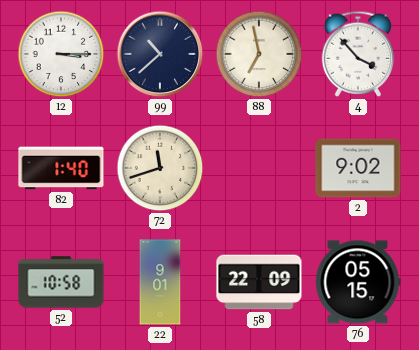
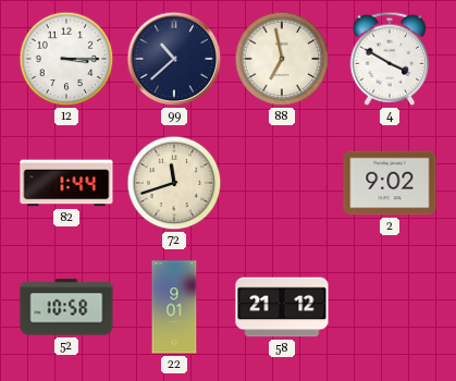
4: 3:53 -> 3:50 (390, 59)
82: 1:40 -> 1:44 (66, 183)
58: 22:09 -> 21:12 (282, 307)
76: 05:15 -> none (358, 282)
